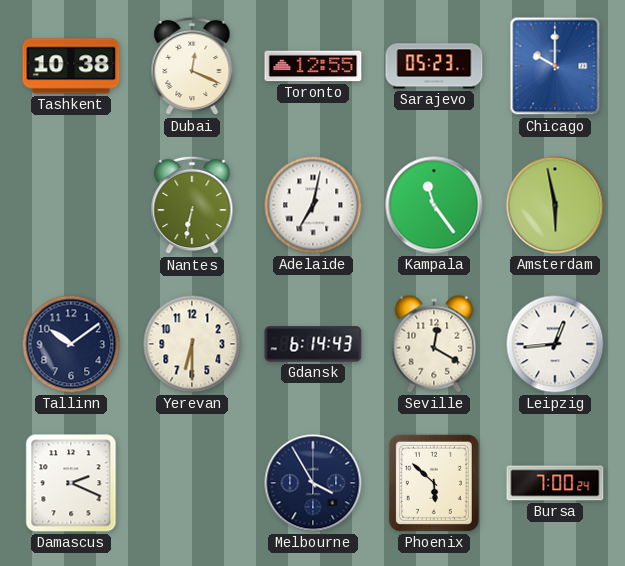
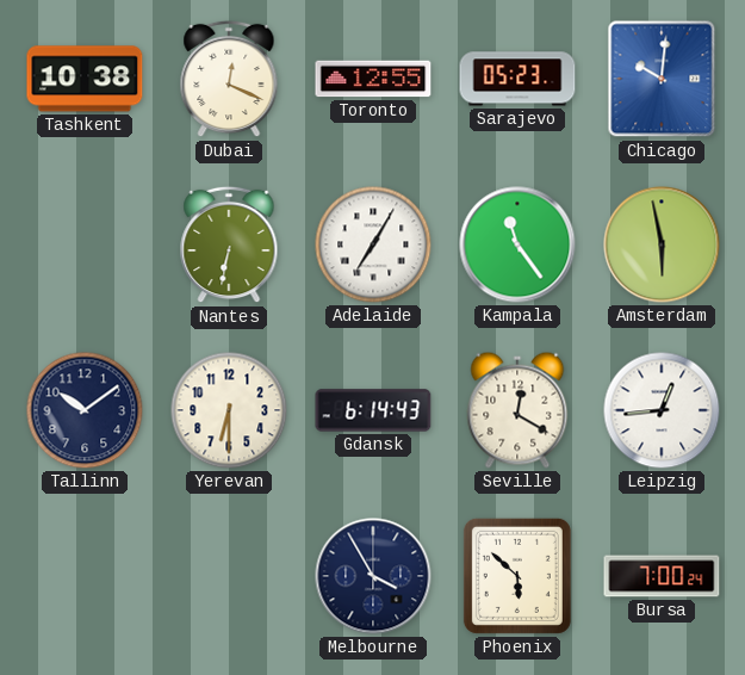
Chicago: 10:00 -> 10:01 (662, 79)
Adelaide: 7:02 -> 7:05 (373, 244)
Damascus: 2:19 -> none (71, 483)
